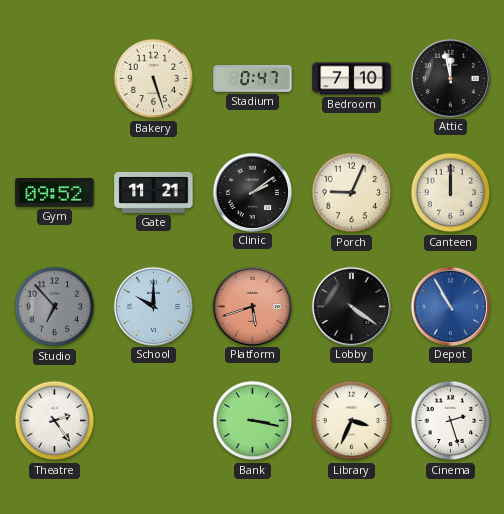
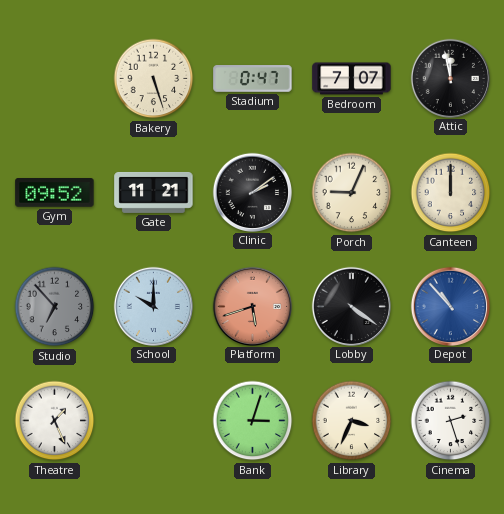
Bedroom: 7:10 -> 7:07 (352, 79)
Depot: 10:55 -> 10:53 (450, 306)
Theatre: 2:24 -> 1:26 (55, 421)
Bank: 3:17 -> 3:03 (253, 421)
